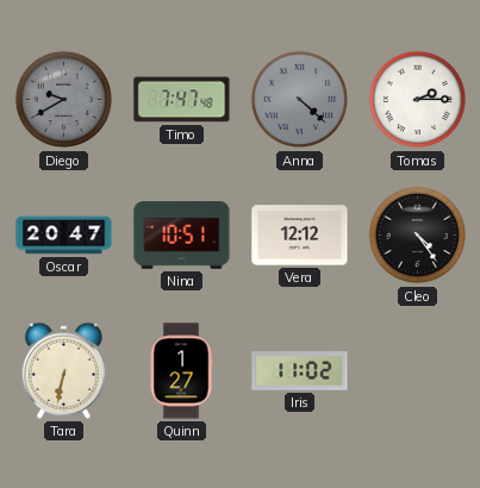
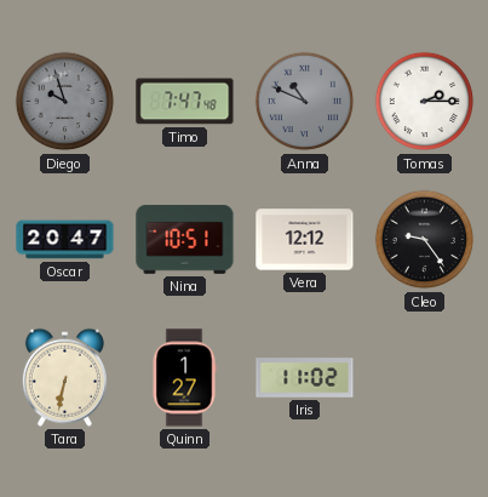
Diego: 9:40 -> 9:57 (65, 102)
Anna: 4:22 -> 10:49 (305, 102)
Cleo: 4:24 -> 9:24 (425, 240)
